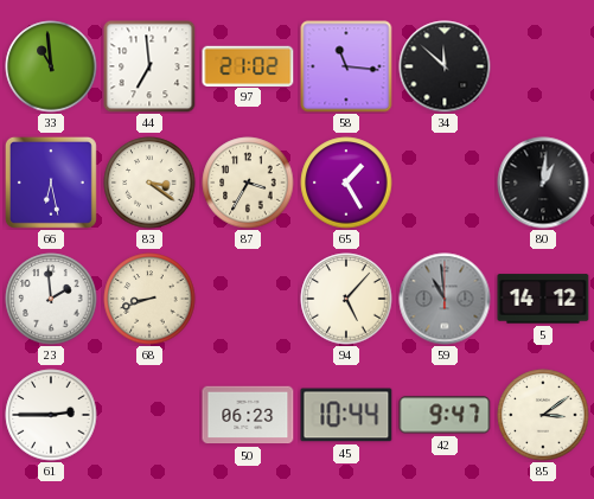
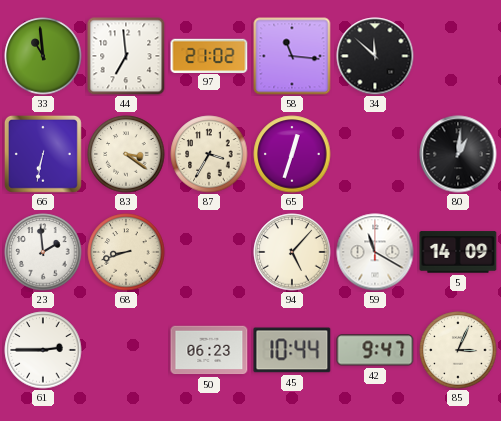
66: 6:28 -> 6:32 (43, 154)
65: 1:25 -> 12:33 (292, 154)
59: 10:59 -> 11:20 (375, 252)
59 dial: grey -> white (375, 252)
5: 14:12 -> 14:09 (458, 252)
85: 3:09 -> 3:04 (458, 350)
